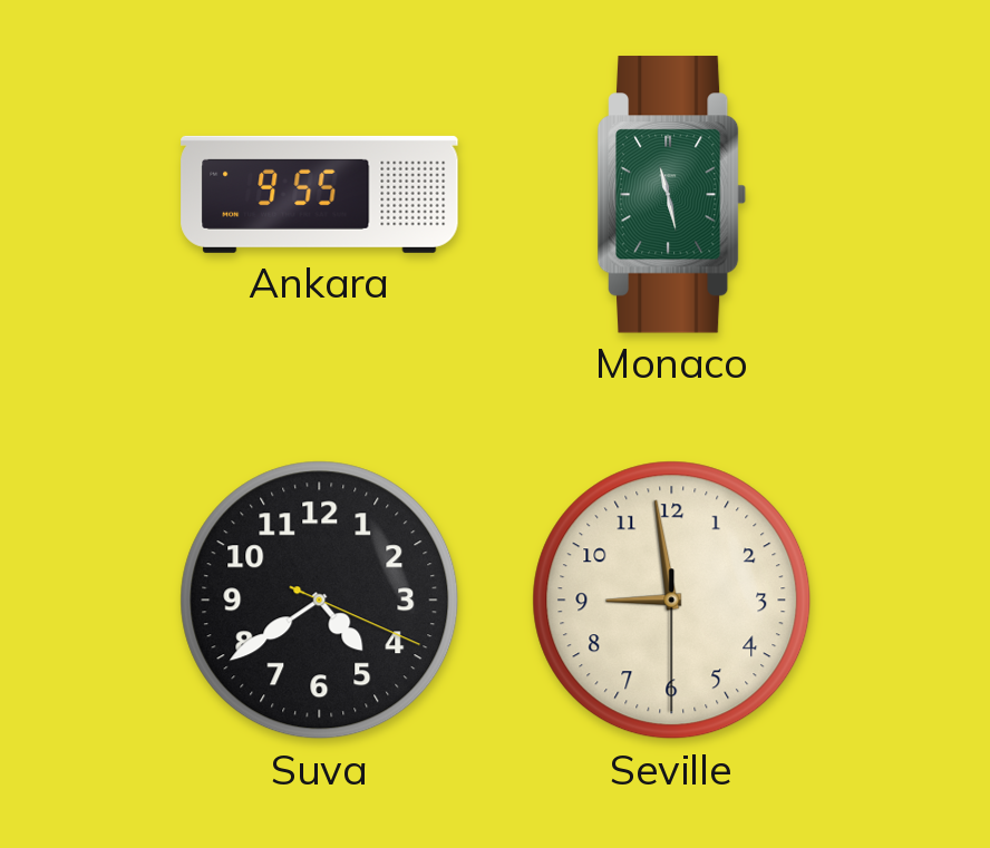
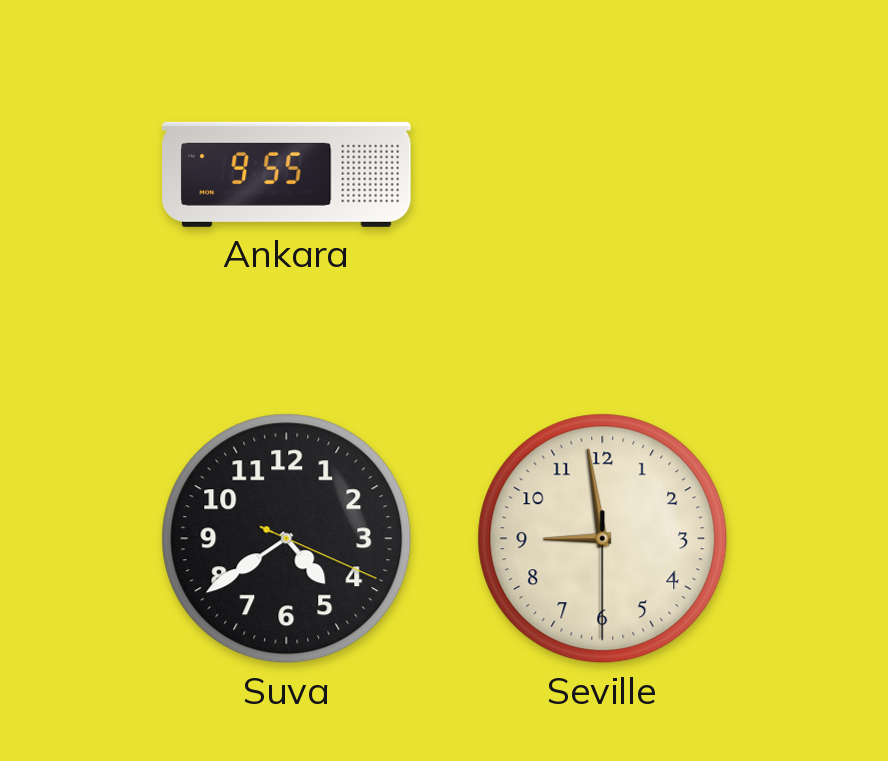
Monaco: 11:28 -> none (672, 195)
